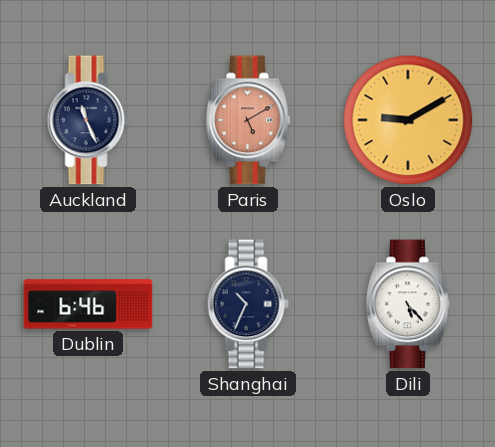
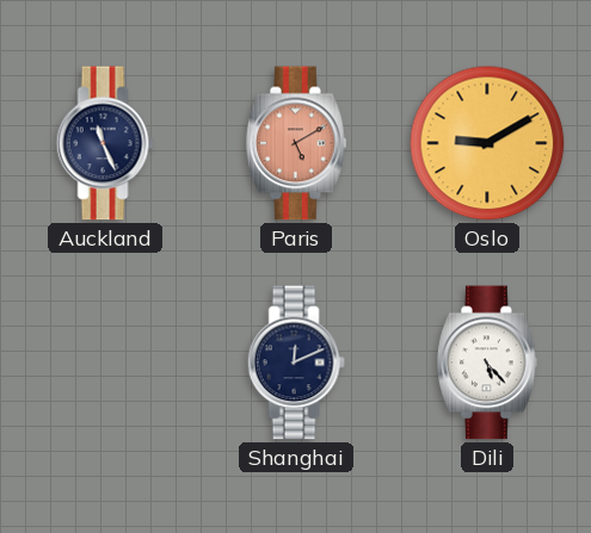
Dublin: 6:46 -> none (88, 304)
Shanghai: 10:34 -> 12:11 (296, 362)
